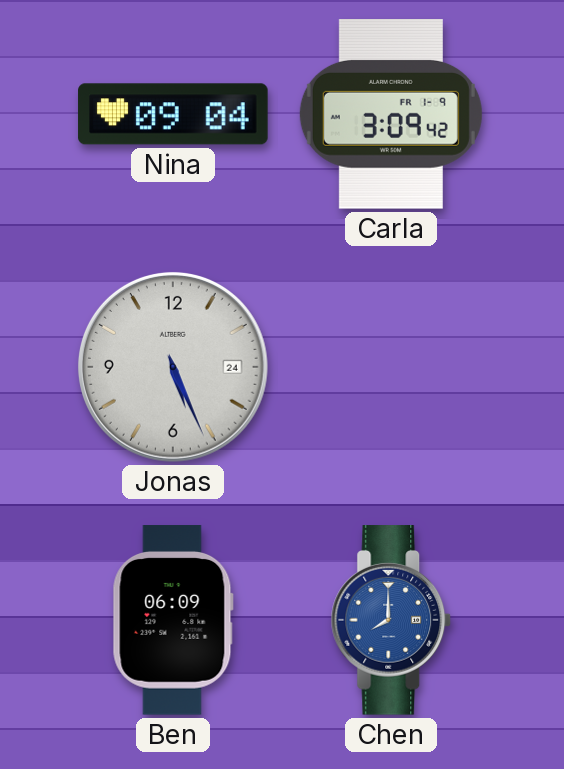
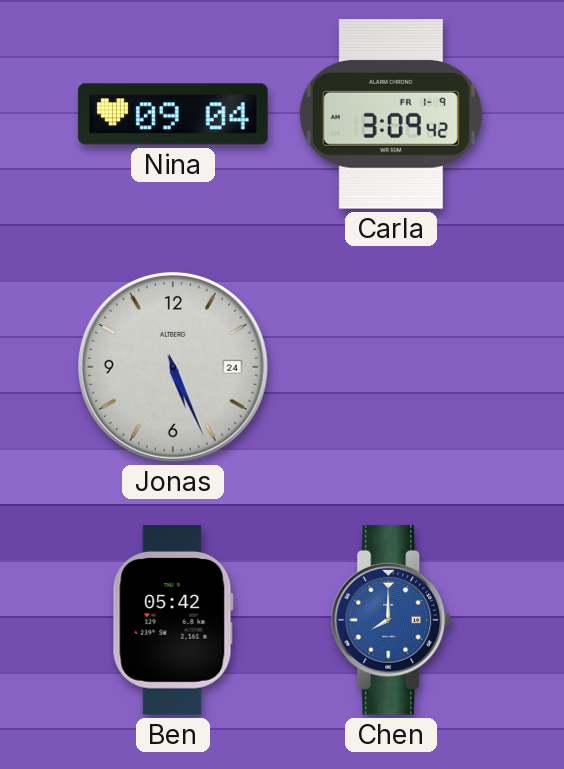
Ben: 06:09 -> 05:42 (173, 620)
